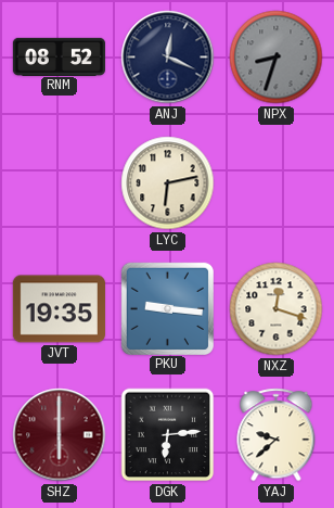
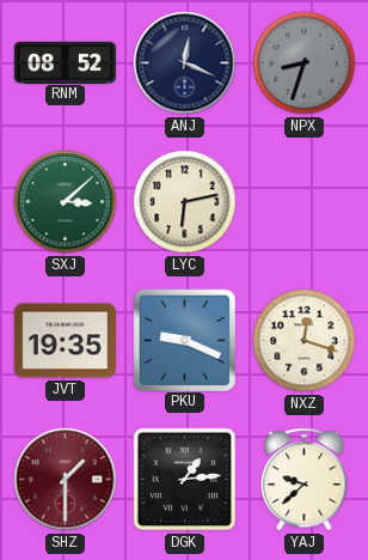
SXJ: none -> 3:08 (66, 202)
PKU: 9:16 -> 9:19 (184, 340)
SHZ: 6:00 -> 1:30 (66, 480)
DGK: 6:14 -> 1:14 (185, 480)
